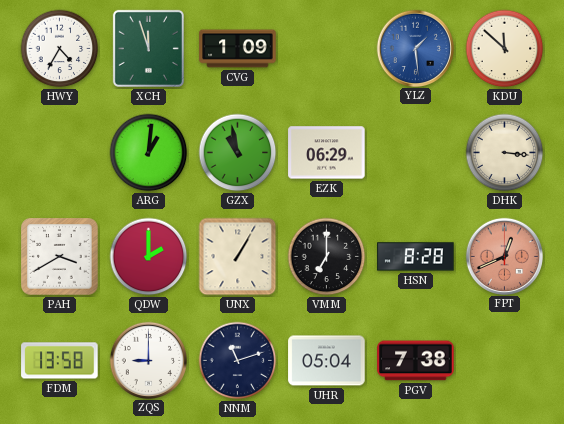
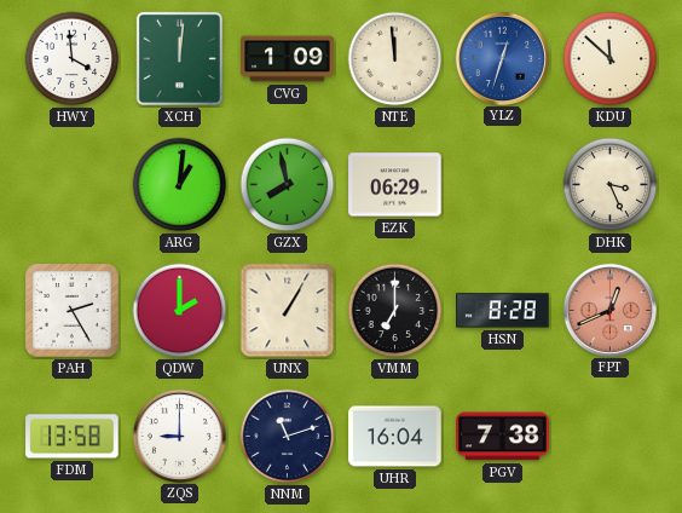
HWY: 4:35 -> 3:59 (73, 59)
XCH: 11:57 -> 12:01 (179, 58)
NTE: none -> 11:59 (395, 59)
YLZ: 1:29 -> 12:33 (502, 58)
GZX: 10:58 -> 7:58 (288, 185)
DHK: 3:16 -> 3:26 (611, 185)
PAH: 3:40 -> 2:25 (73, 311)
UHR: 05:04 -> 16:04 (395, 437)
